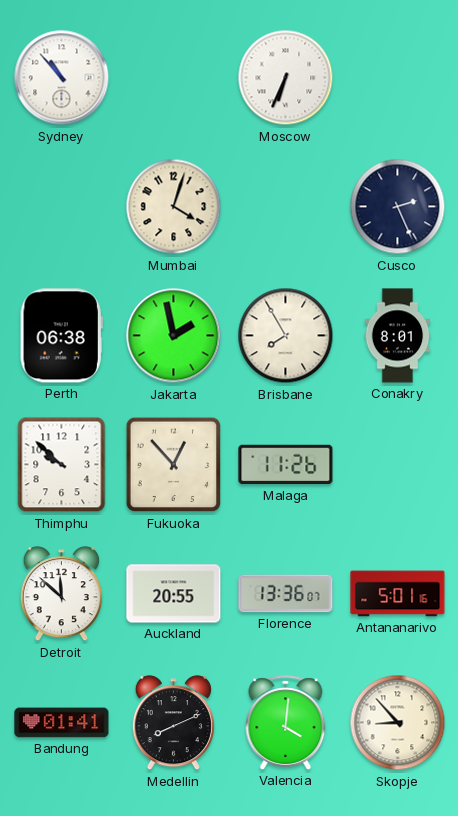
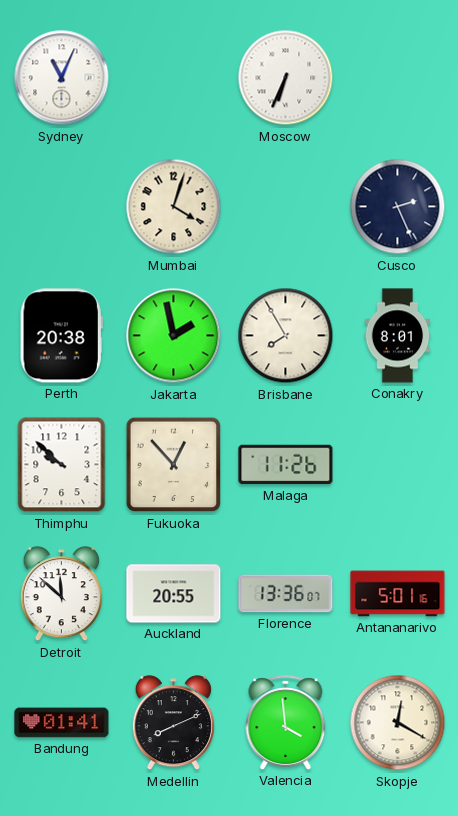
Sydney: 10:53 -> 11:04 (62, 78)
Perth: 06:38 -> 20:38 (61, 336)
Valencia: 4:01 -> 3:59 (286, 723)
Skopje: 8:53 -> 12:20 (398, 723)
